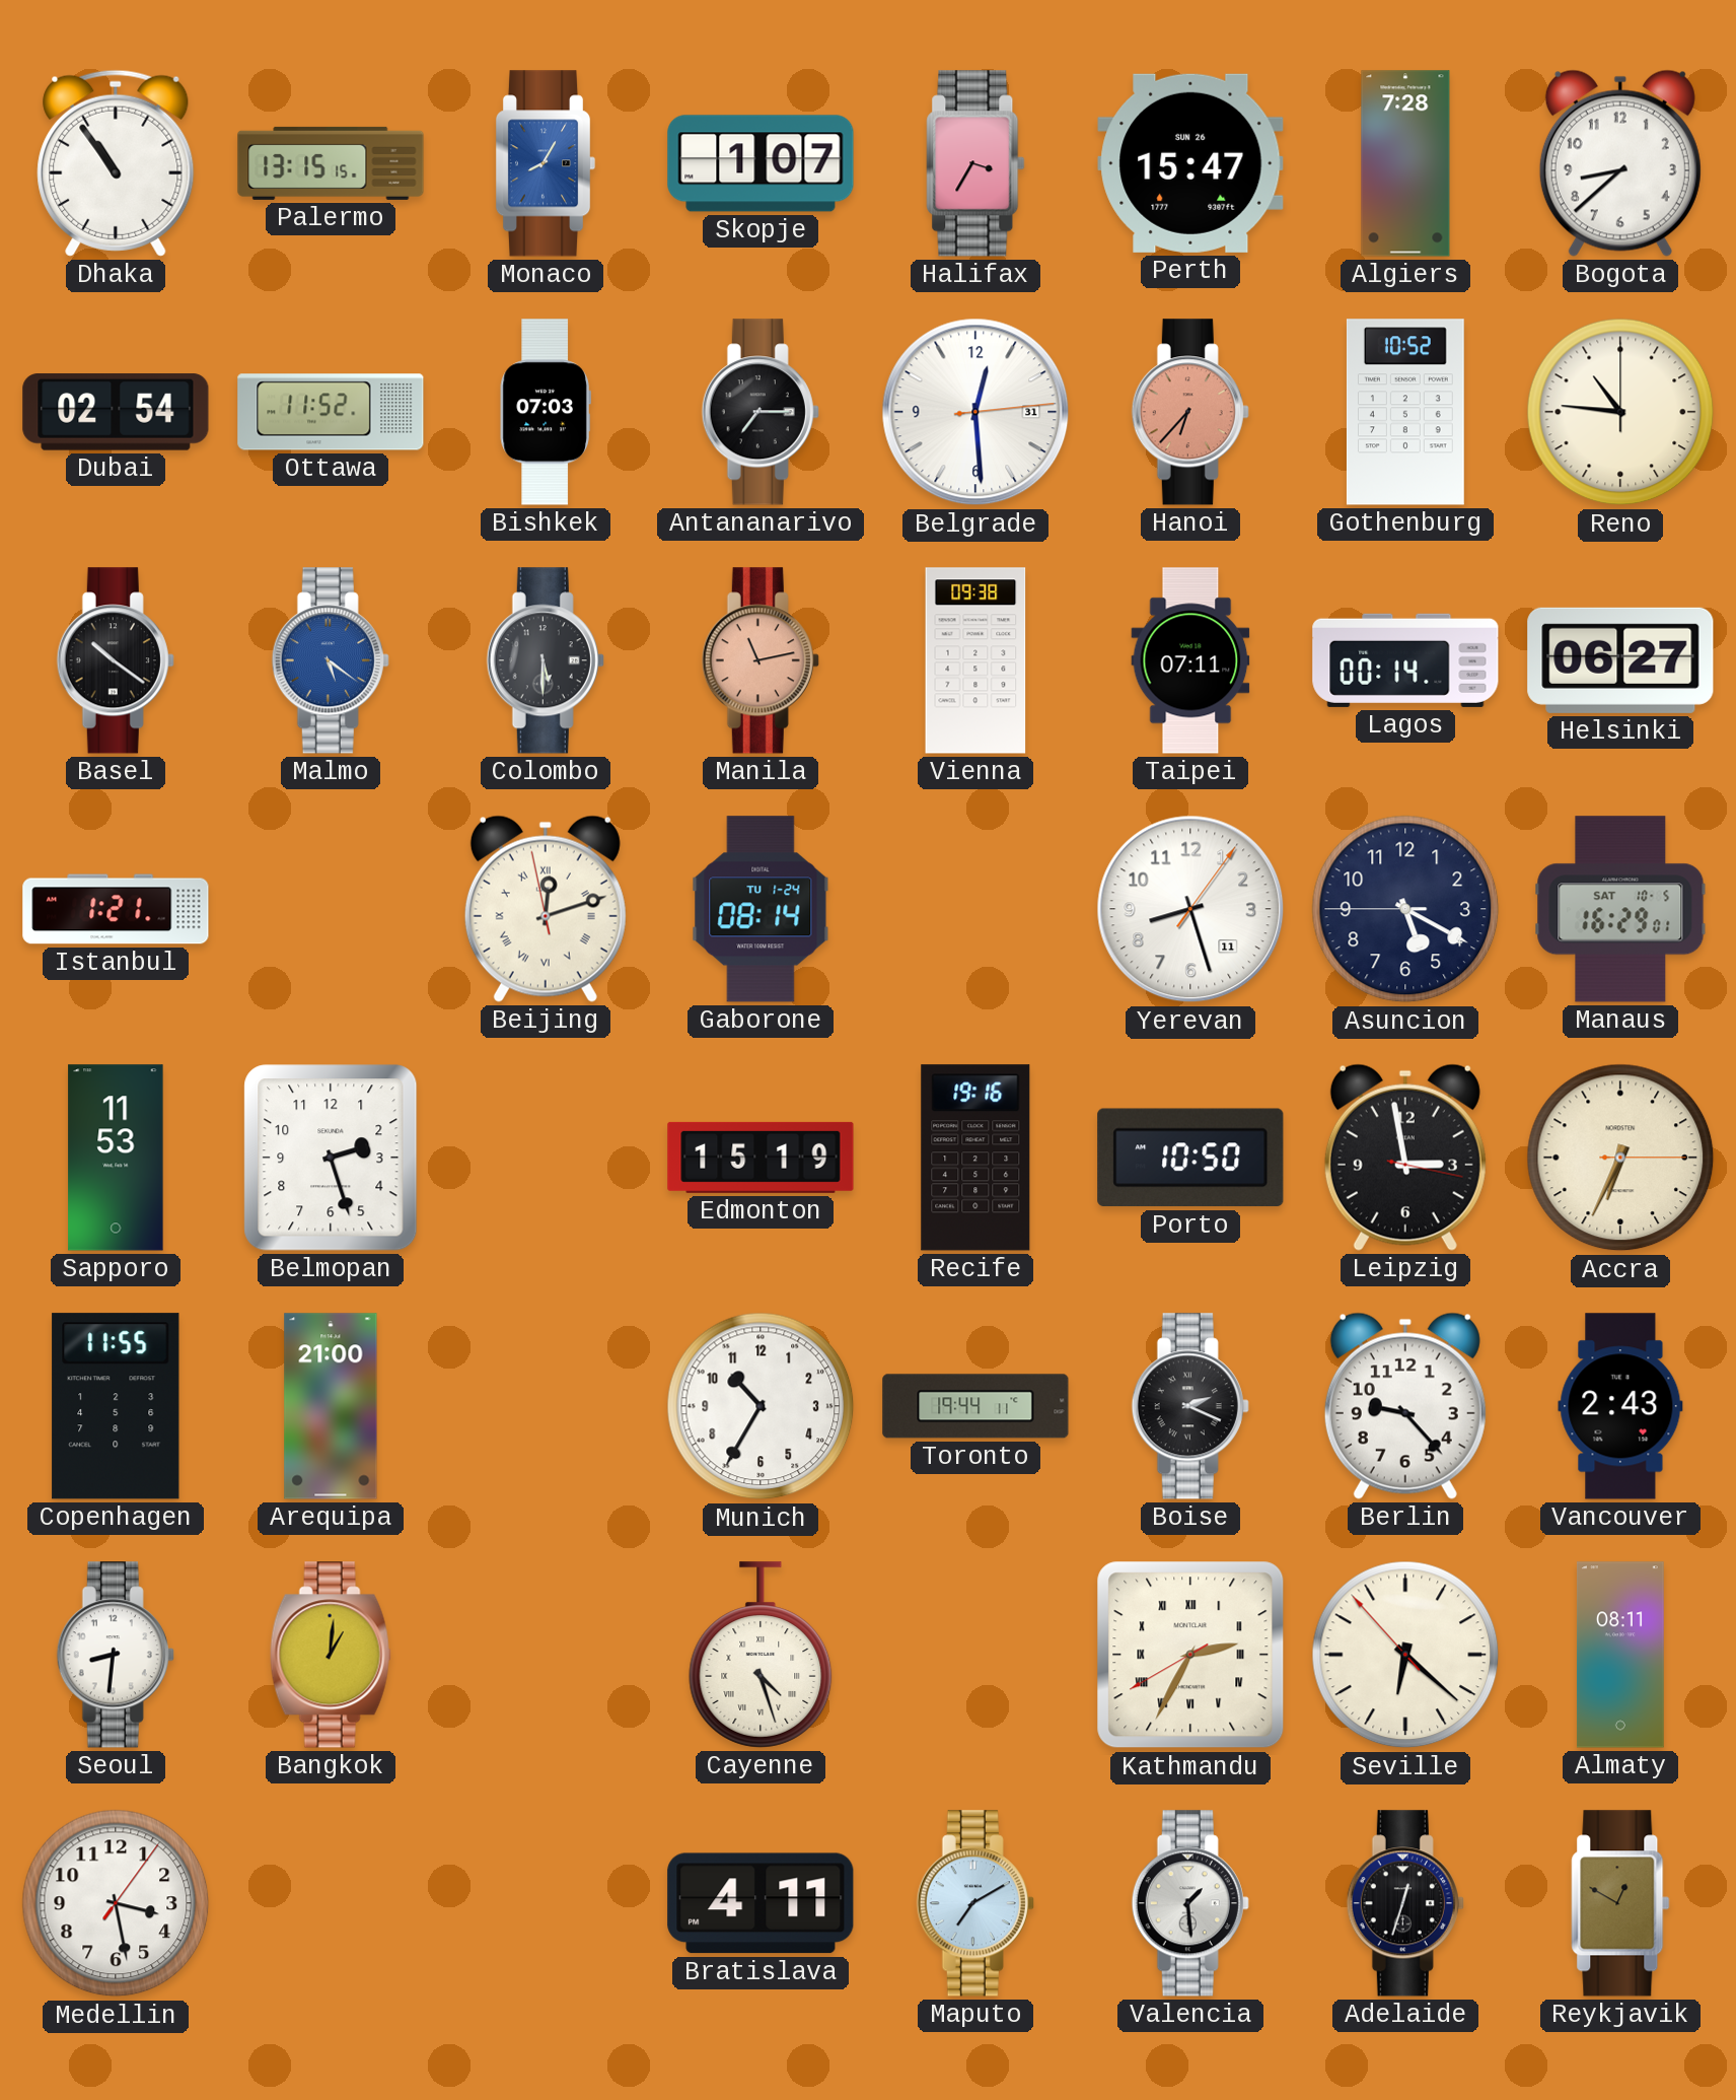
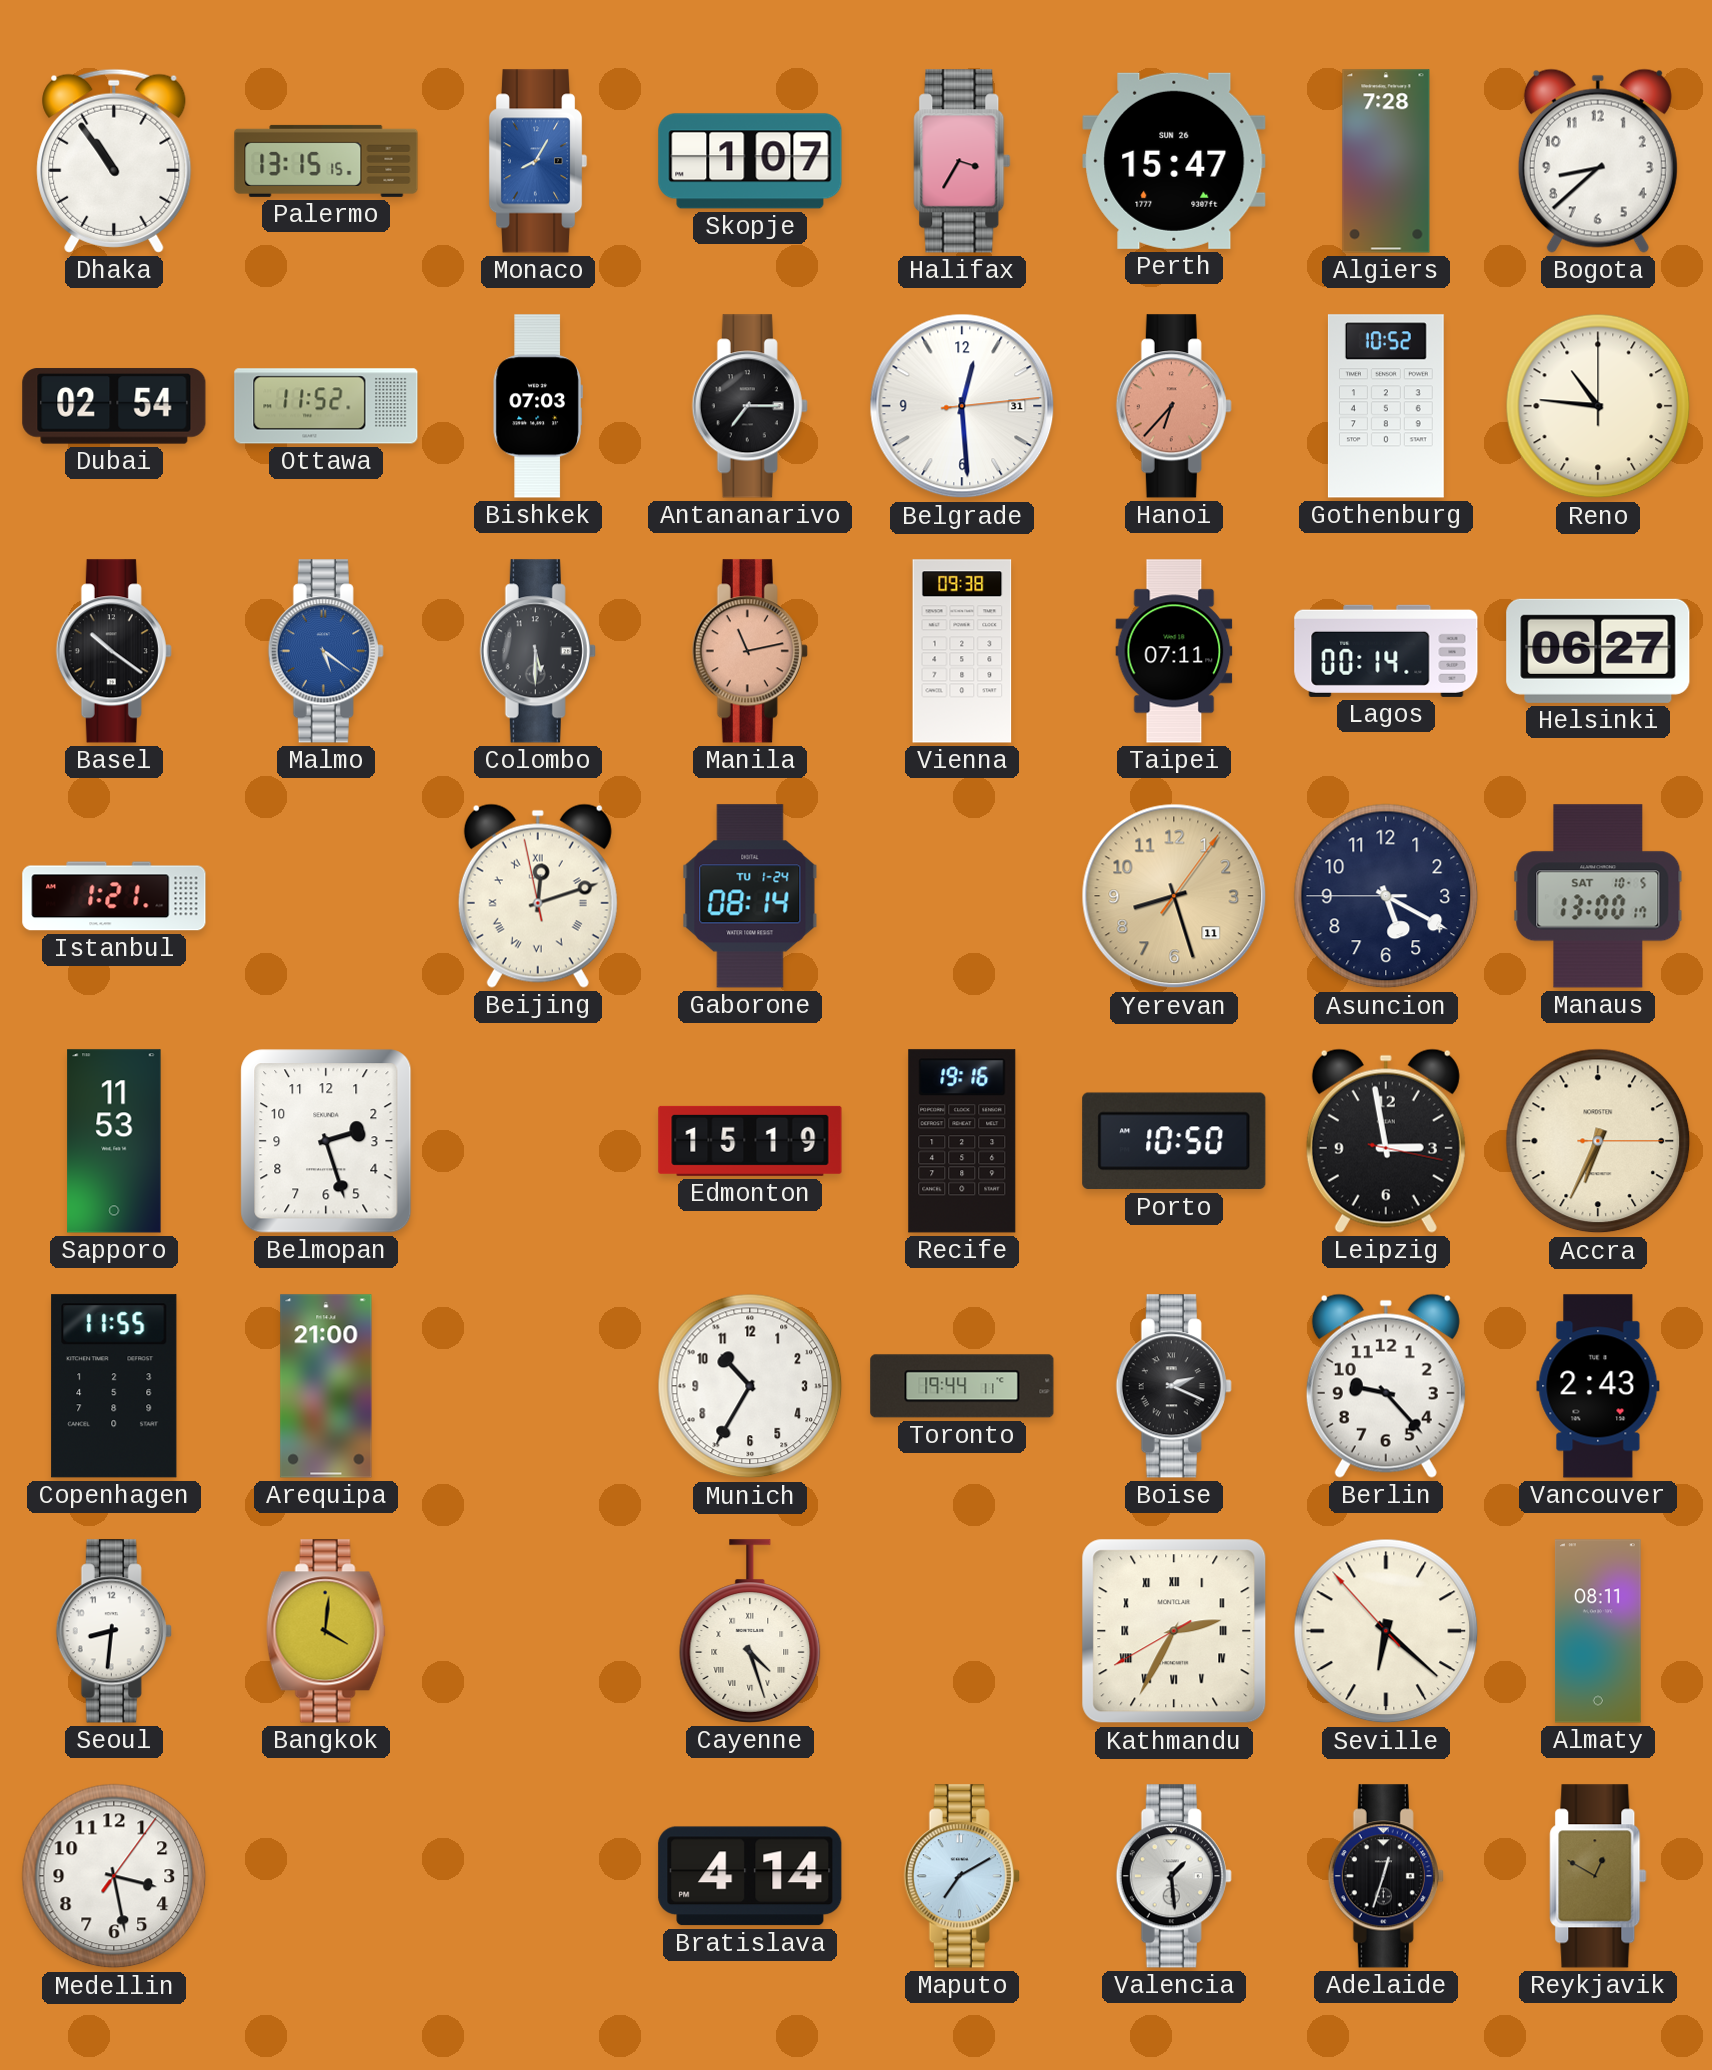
Yerevan dial: white -> champagne (1174, 896)
Manaus: 16:29 -> 13:00 (1598, 896)
Bangkok: 1:01 -> 4:01 (326, 1631)
Bratislava: 4:11 -> 4:14 (750, 1876)
